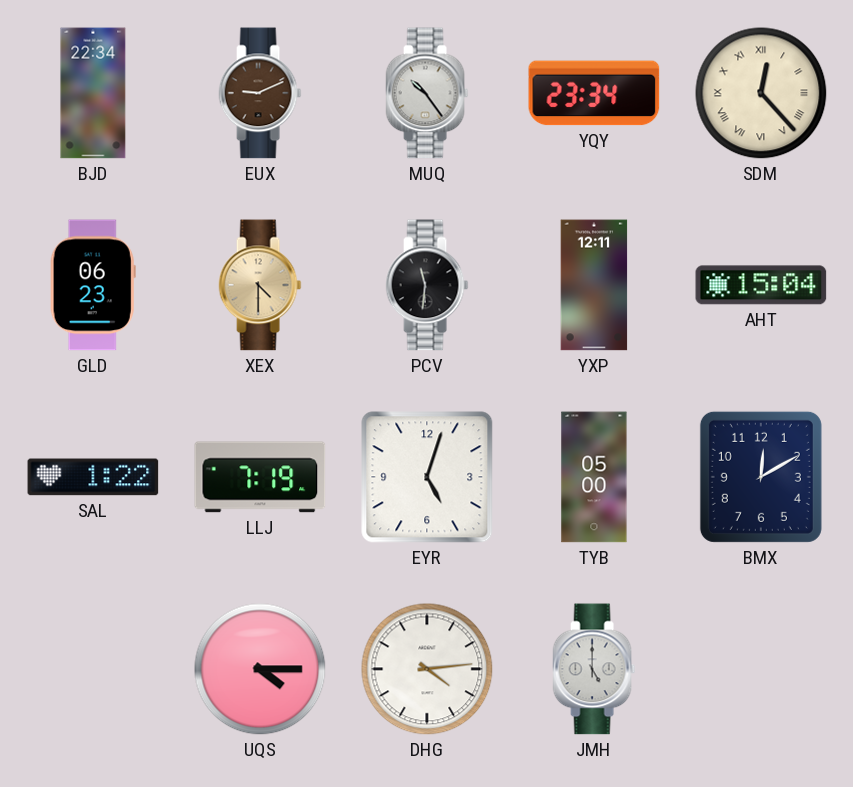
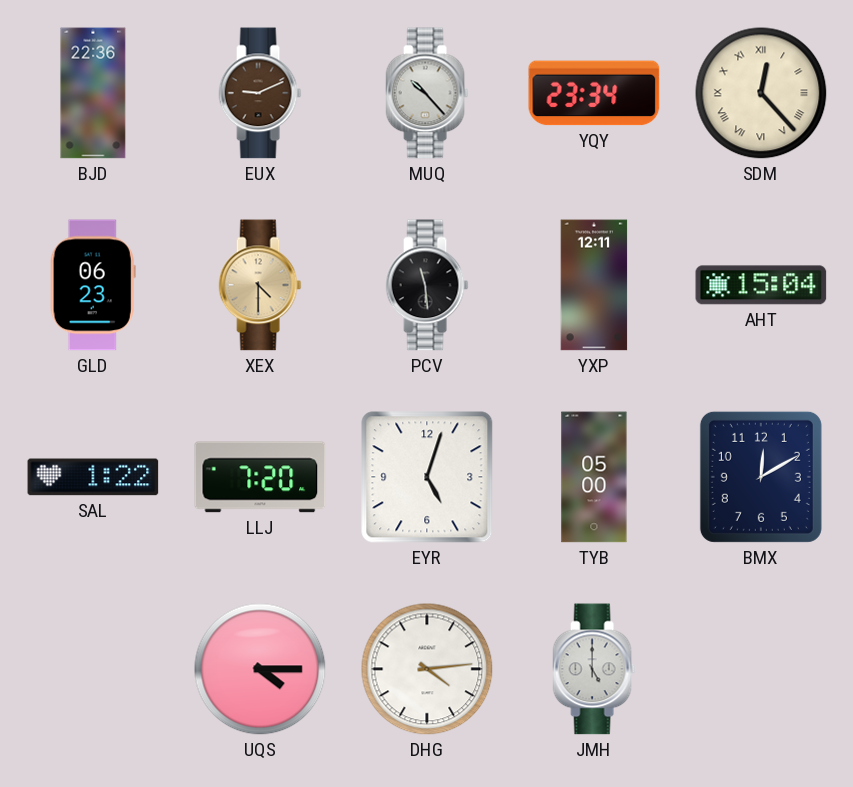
BJD: 22:34 -> 22:36 (93, 93)
MUQ: 10:24 -> 10:23 (427, 93)
PCV: 11:31 -> 11:29 (427, 285)
LLJ: 7:19 -> 7:20 (260, 477)
